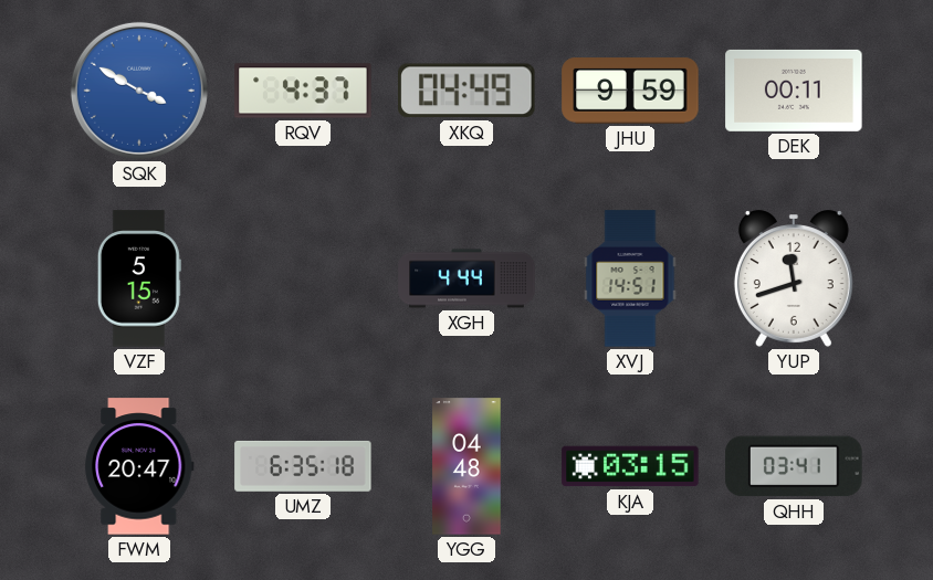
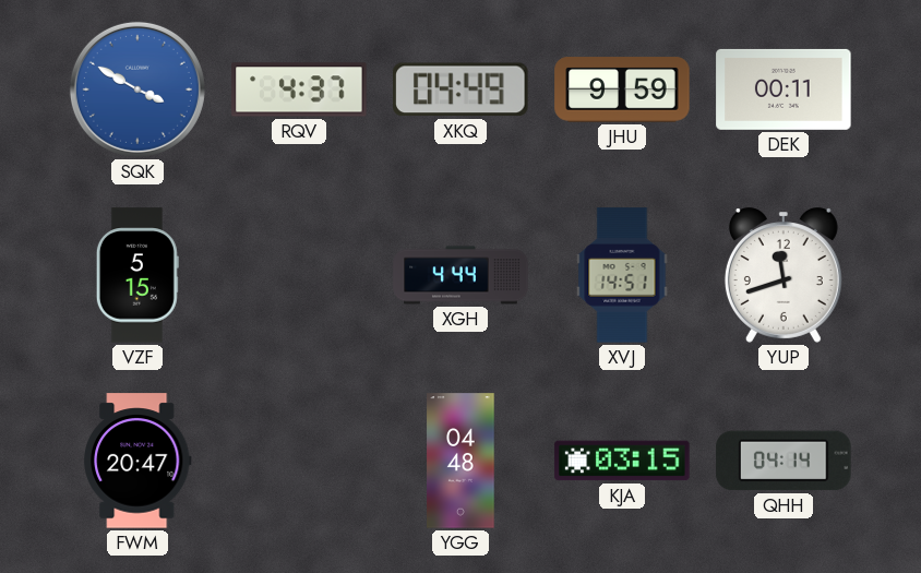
UMZ: 6:35 -> none (303, 466)
QHH: 03:41 -> 04:14 (784, 461)
